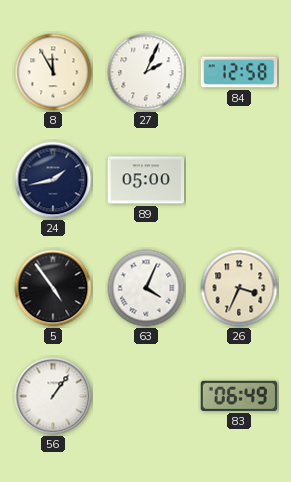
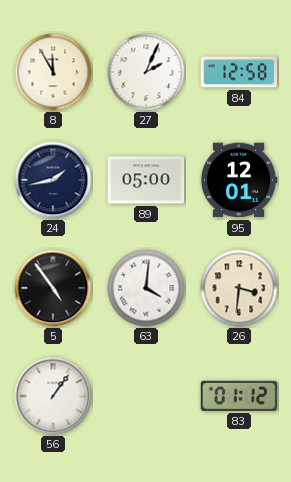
95: none -> 12:01 (239, 180)
63: 4:04 -> 4:01 (146, 288)
26: 3:34 -> 3:31 (239, 288)
83: 06:49 -> 01:12 (239, 396)
